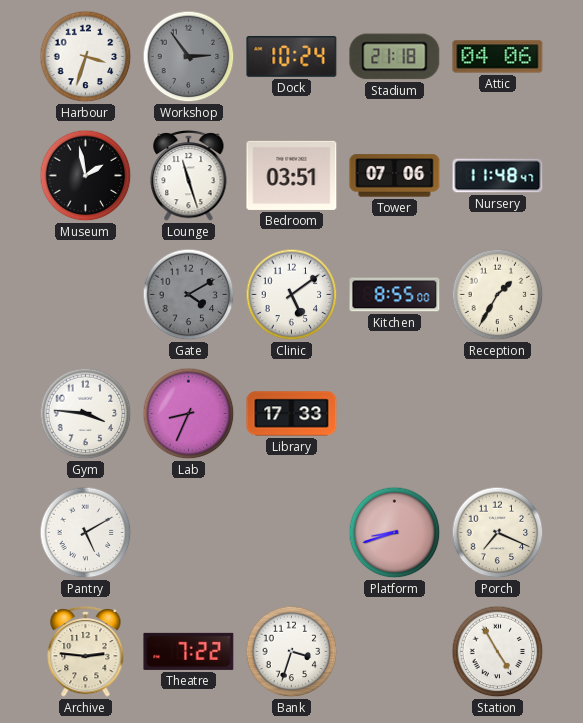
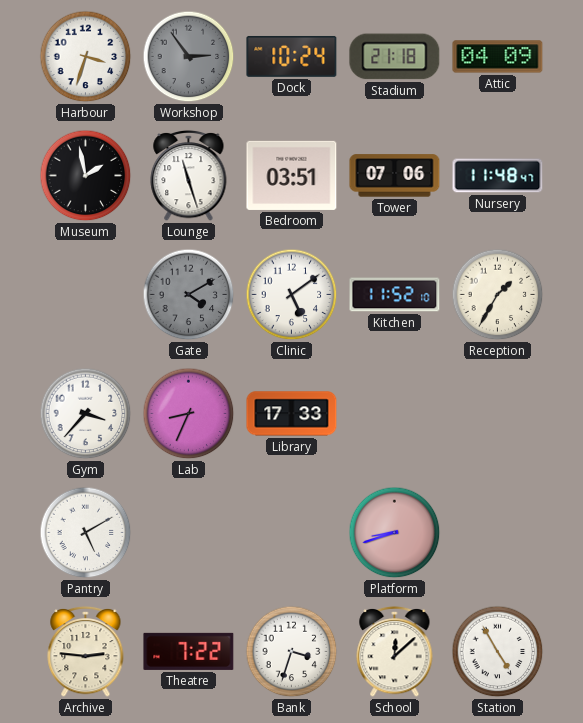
Attic: 04:06 -> 04:09 (498, 57)
Kitchen: 8:55 -> 11:52 (395, 295)
Gym: 3:46 -> 3:37 (86, 414)
Porch: 7:19 -> none (498, 533)
School: none -> 12:08 (395, 651)
